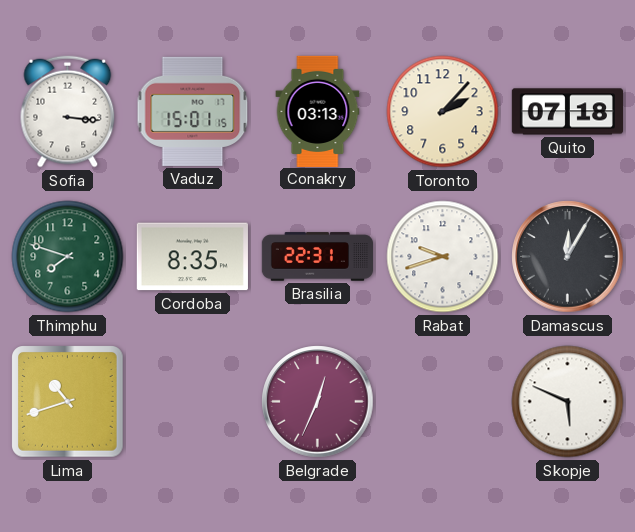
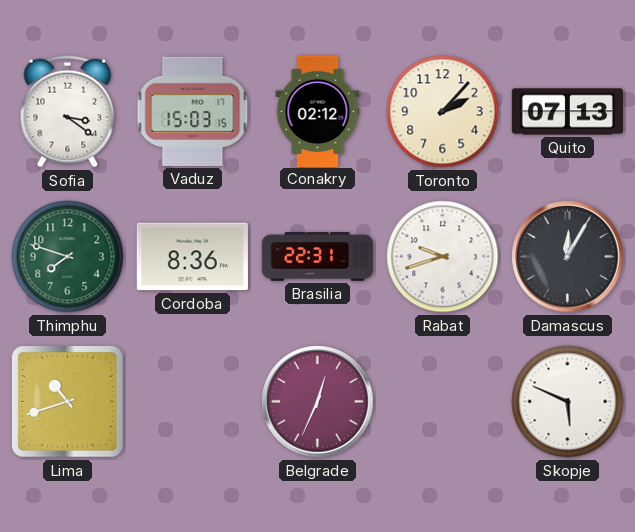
Sofia: 3:16 -> 3:21 (68, 112)
Vaduz: 15:01 -> 15:03 (193, 111)
Conakry: 03:13 -> 02:12 (318, 111)
Quito: 07:18 -> 07:13 (567, 112)
Cordoba: 8:35 -> 8:36 (192, 257)
